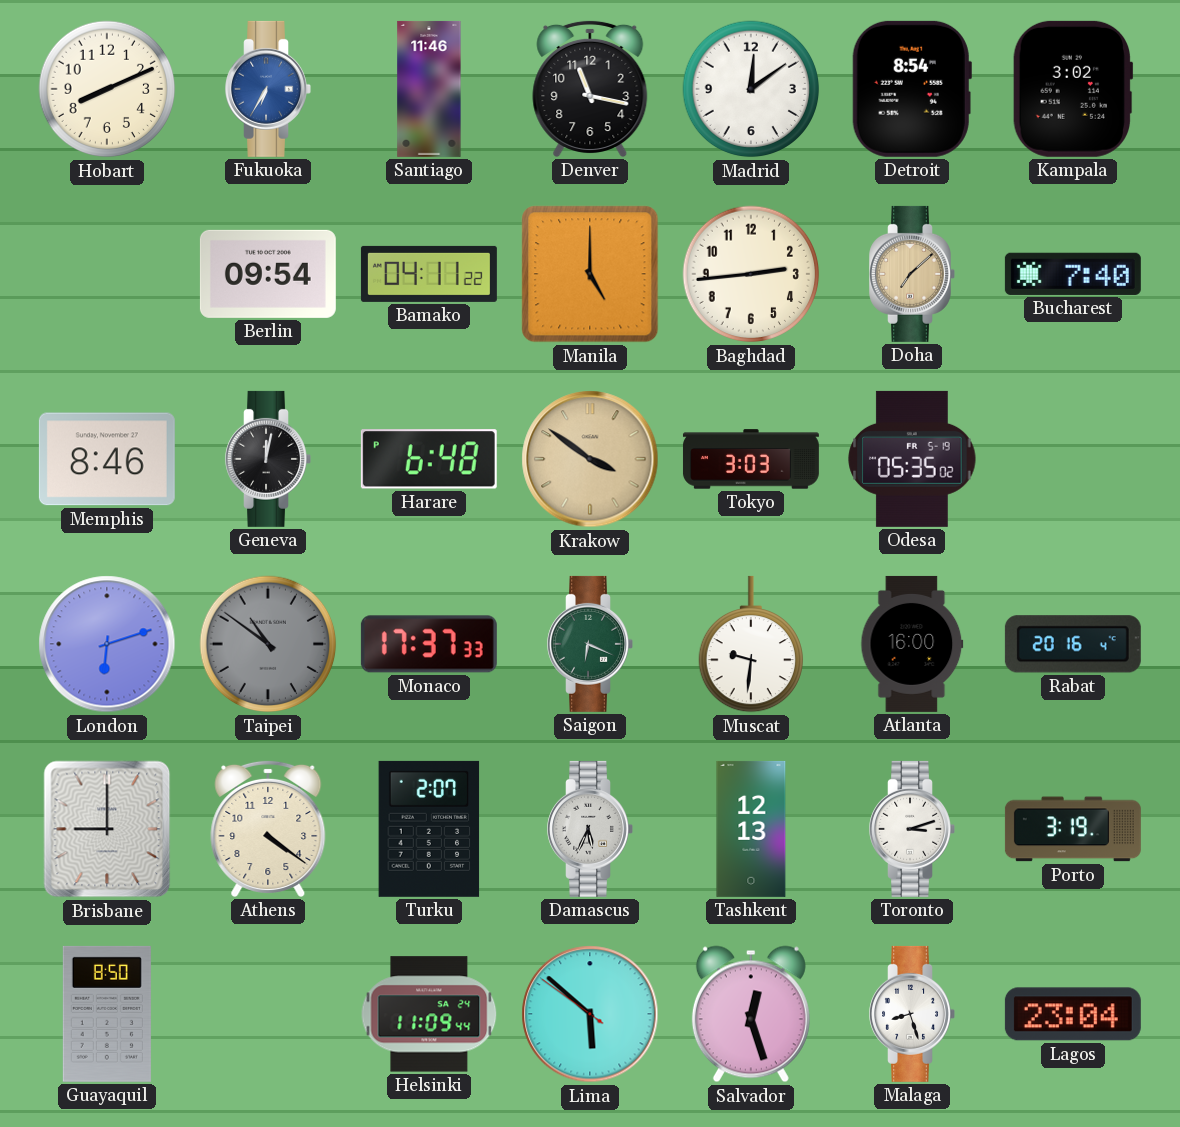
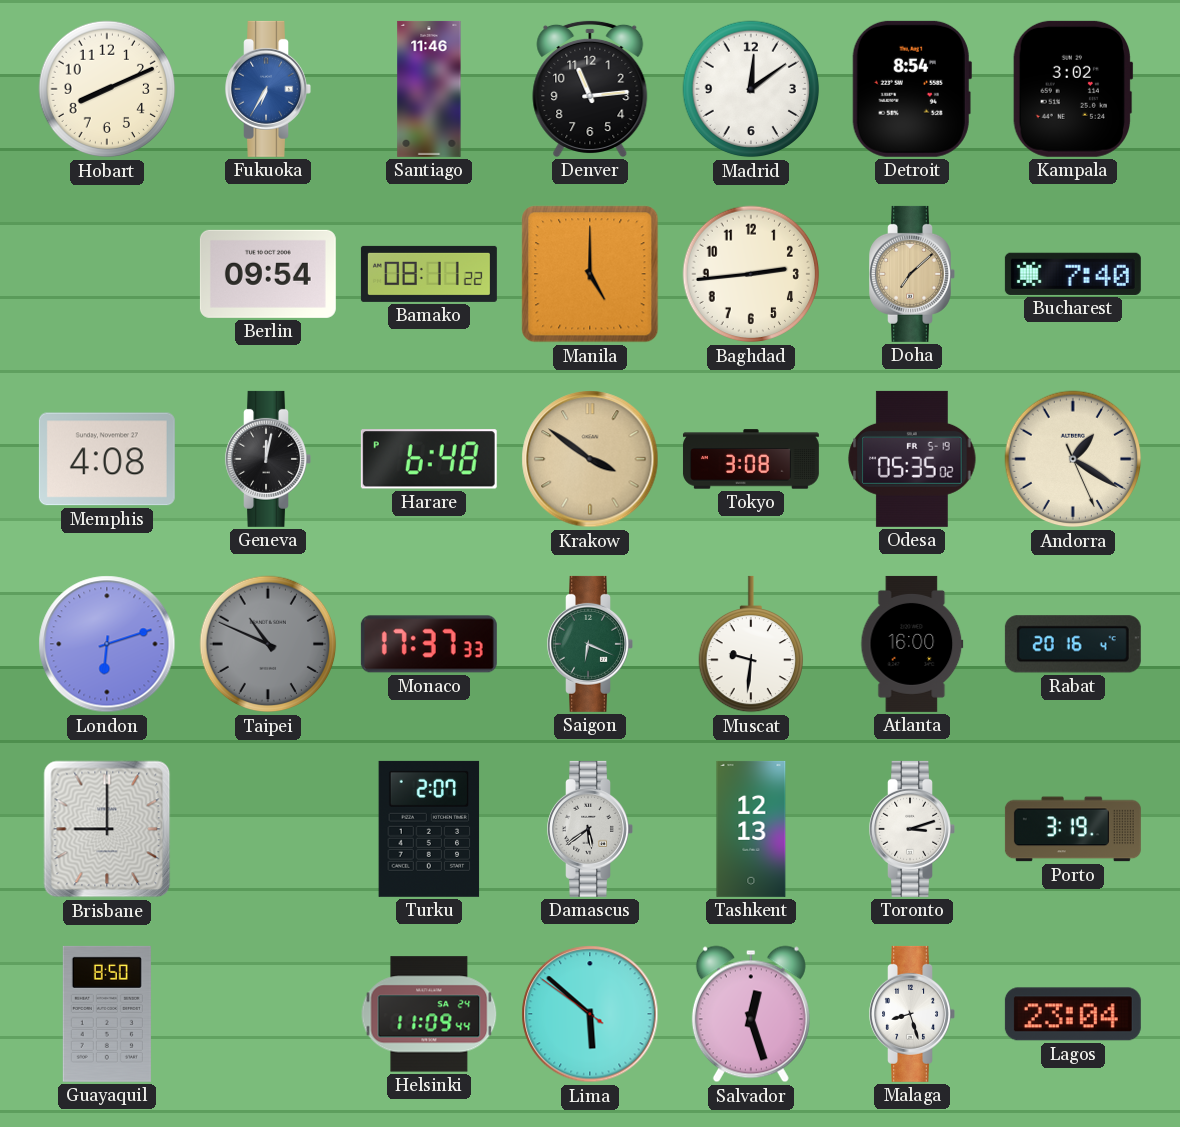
Denver: 11:17 -> 11:14 (590, 88)
Bamako: 04:11 -> 08:11 (429, 274)
Memphis: 8:46 -> 4:08 (107, 459)
Tokyo: 3:03 -> 3:08 (751, 459)
Andorra: none -> 1:20 (1073, 459)
Taipei: 10:51 -> 10:49 (268, 644)
Athens: 4:21 -> none (268, 828)
Damascus: 5:34 -> 5:39 (590, 829)
